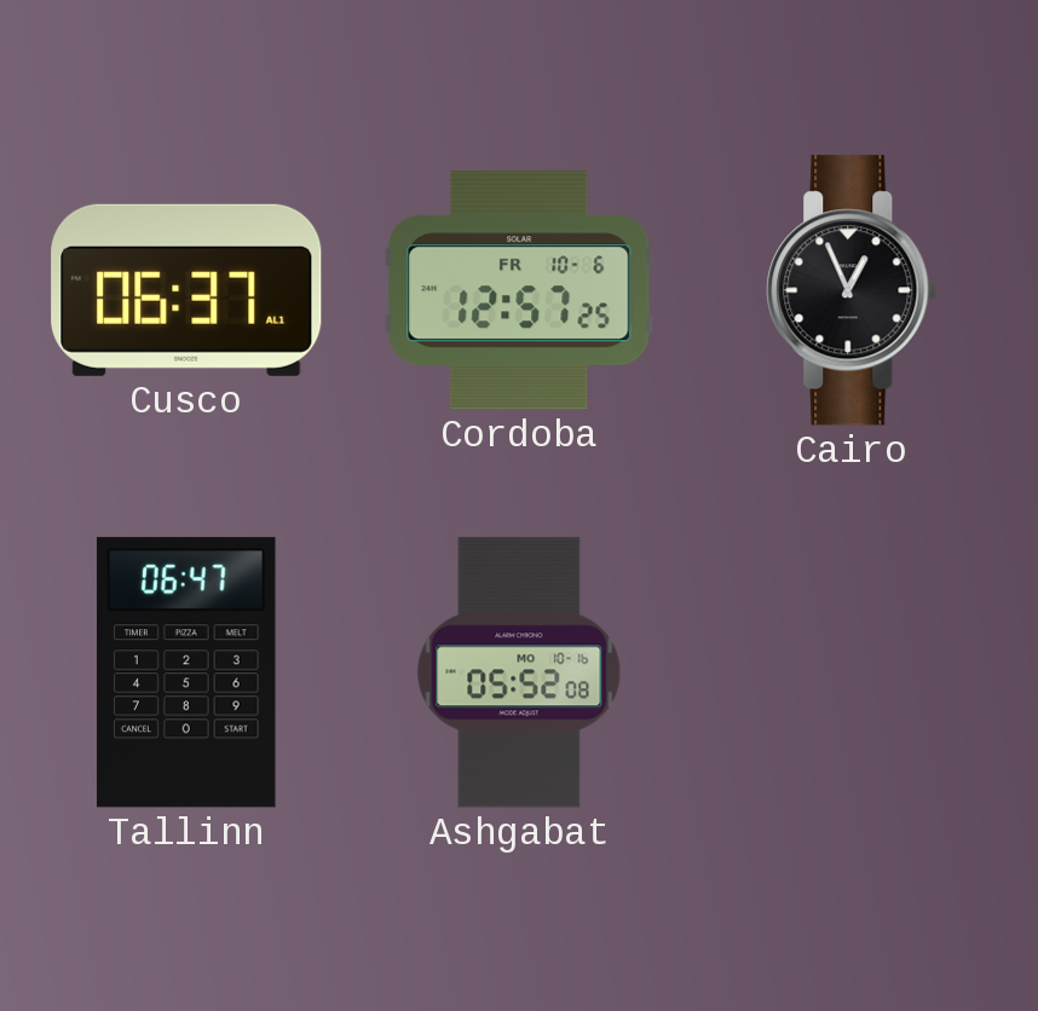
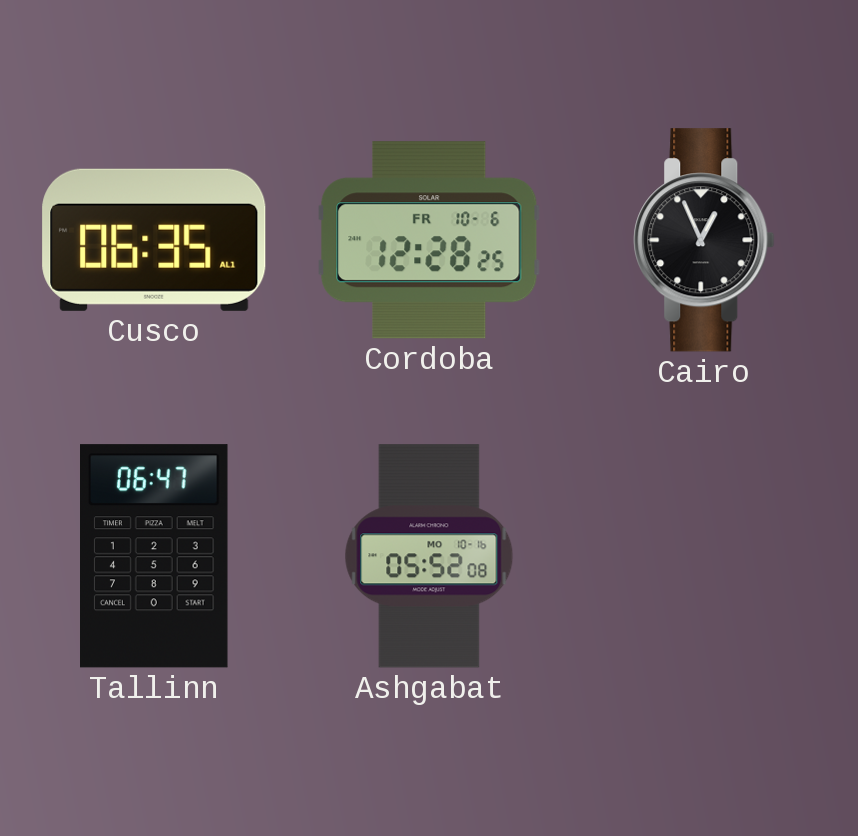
Cusco: 06:37 -> 06:35 (154, 240)
Cordoba: 12:57 -> 12:28 (429, 240)
